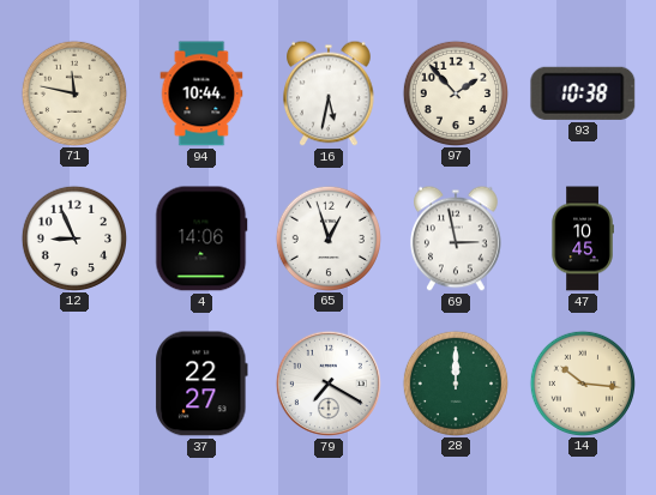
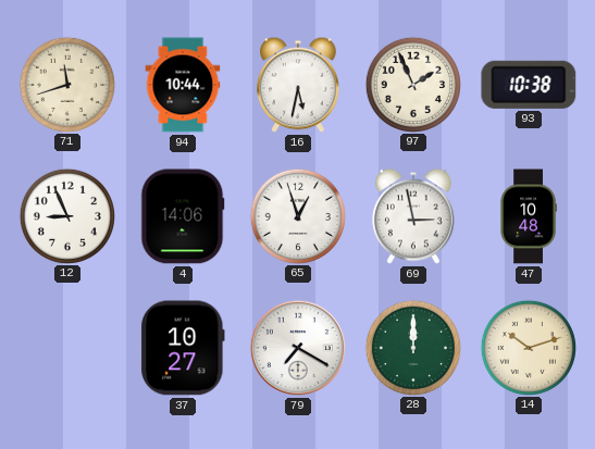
71: 11:47 -> 11:42 (66, 84)
97: 1:53 -> 1:56 (412, 84)
47: 10:45 -> 10:48 (529, 216)
37: 22:27 -> 10:27 (183, 348)
14: 10:16 -> 10:12 (528, 347)
